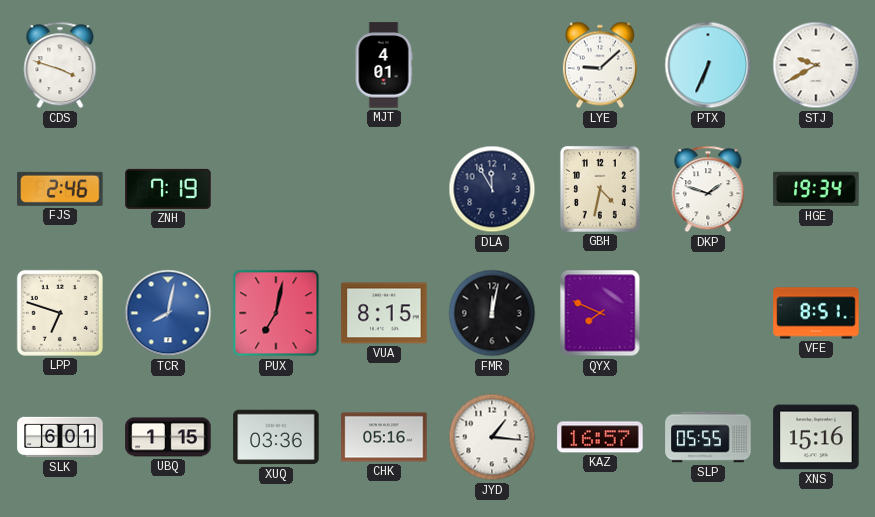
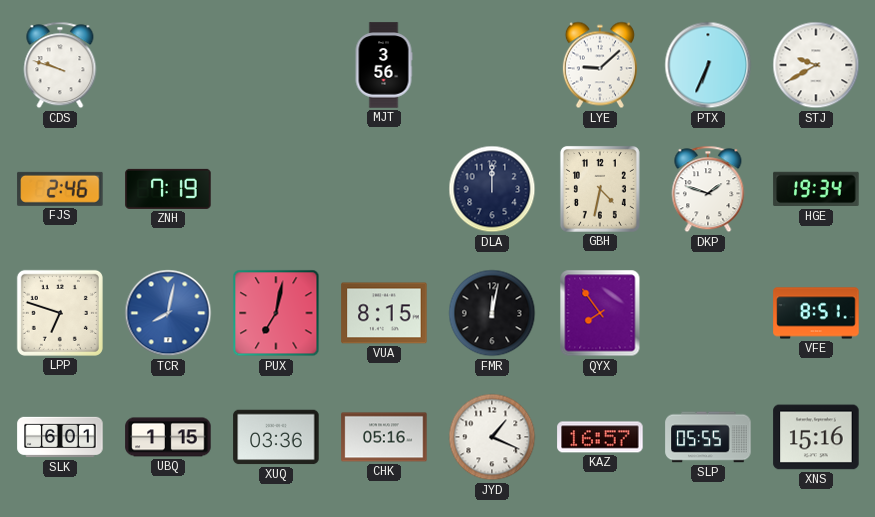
CDS: 3:48 -> 9:48 (60, 65)
MJT: 4:01 -> 3:56 (384, 65)
DLA: 11:55 -> 12:00 (492, 189)
QYX: 7:49 -> 7:54 (600, 313)
JYD: 1:16 -> 1:19 (492, 437)
